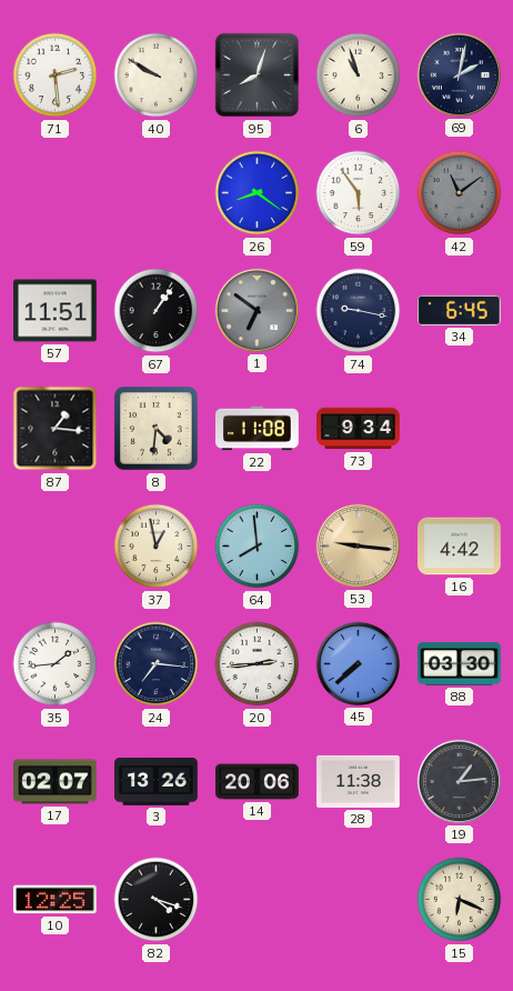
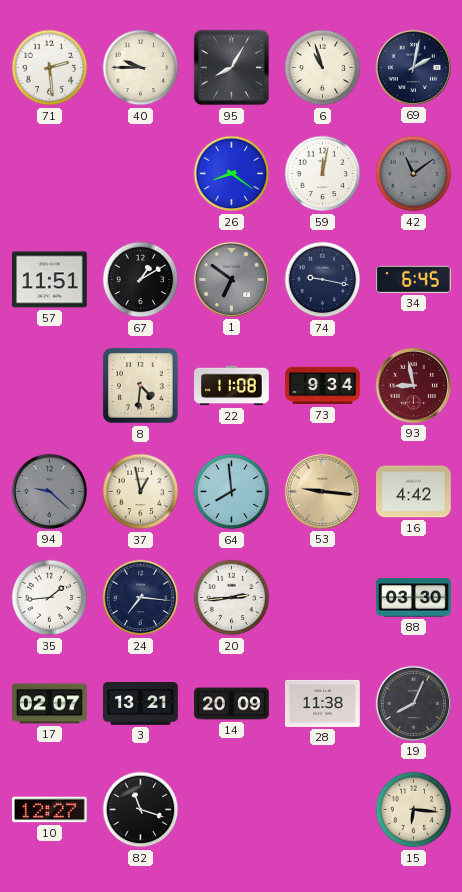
40: 9:50 -> 9:45 (141, 68)
95: 8:03 -> 8:05 (232, 68)
59: 5:54 -> 12:02 (323, 174)
67: 1:06 -> 1:10 (141, 280)
87: 1:16 -> none (56, 429)
93: none -> 8:58 (413, 385)
94: none -> 9:22 (49, 491)
45: 7:38 -> none (358, 663)
3: 13:26 -> 13:21 (141, 703)
14: 20:06 -> 20:09 (232, 704)
19: 1:14 -> 8:04 (413, 703)
10: 12:25 -> 12:27 (50, 810)
82: 4:18 -> 11:18 (141, 810)
15: 6:19 -> 6:16 (414, 810)
